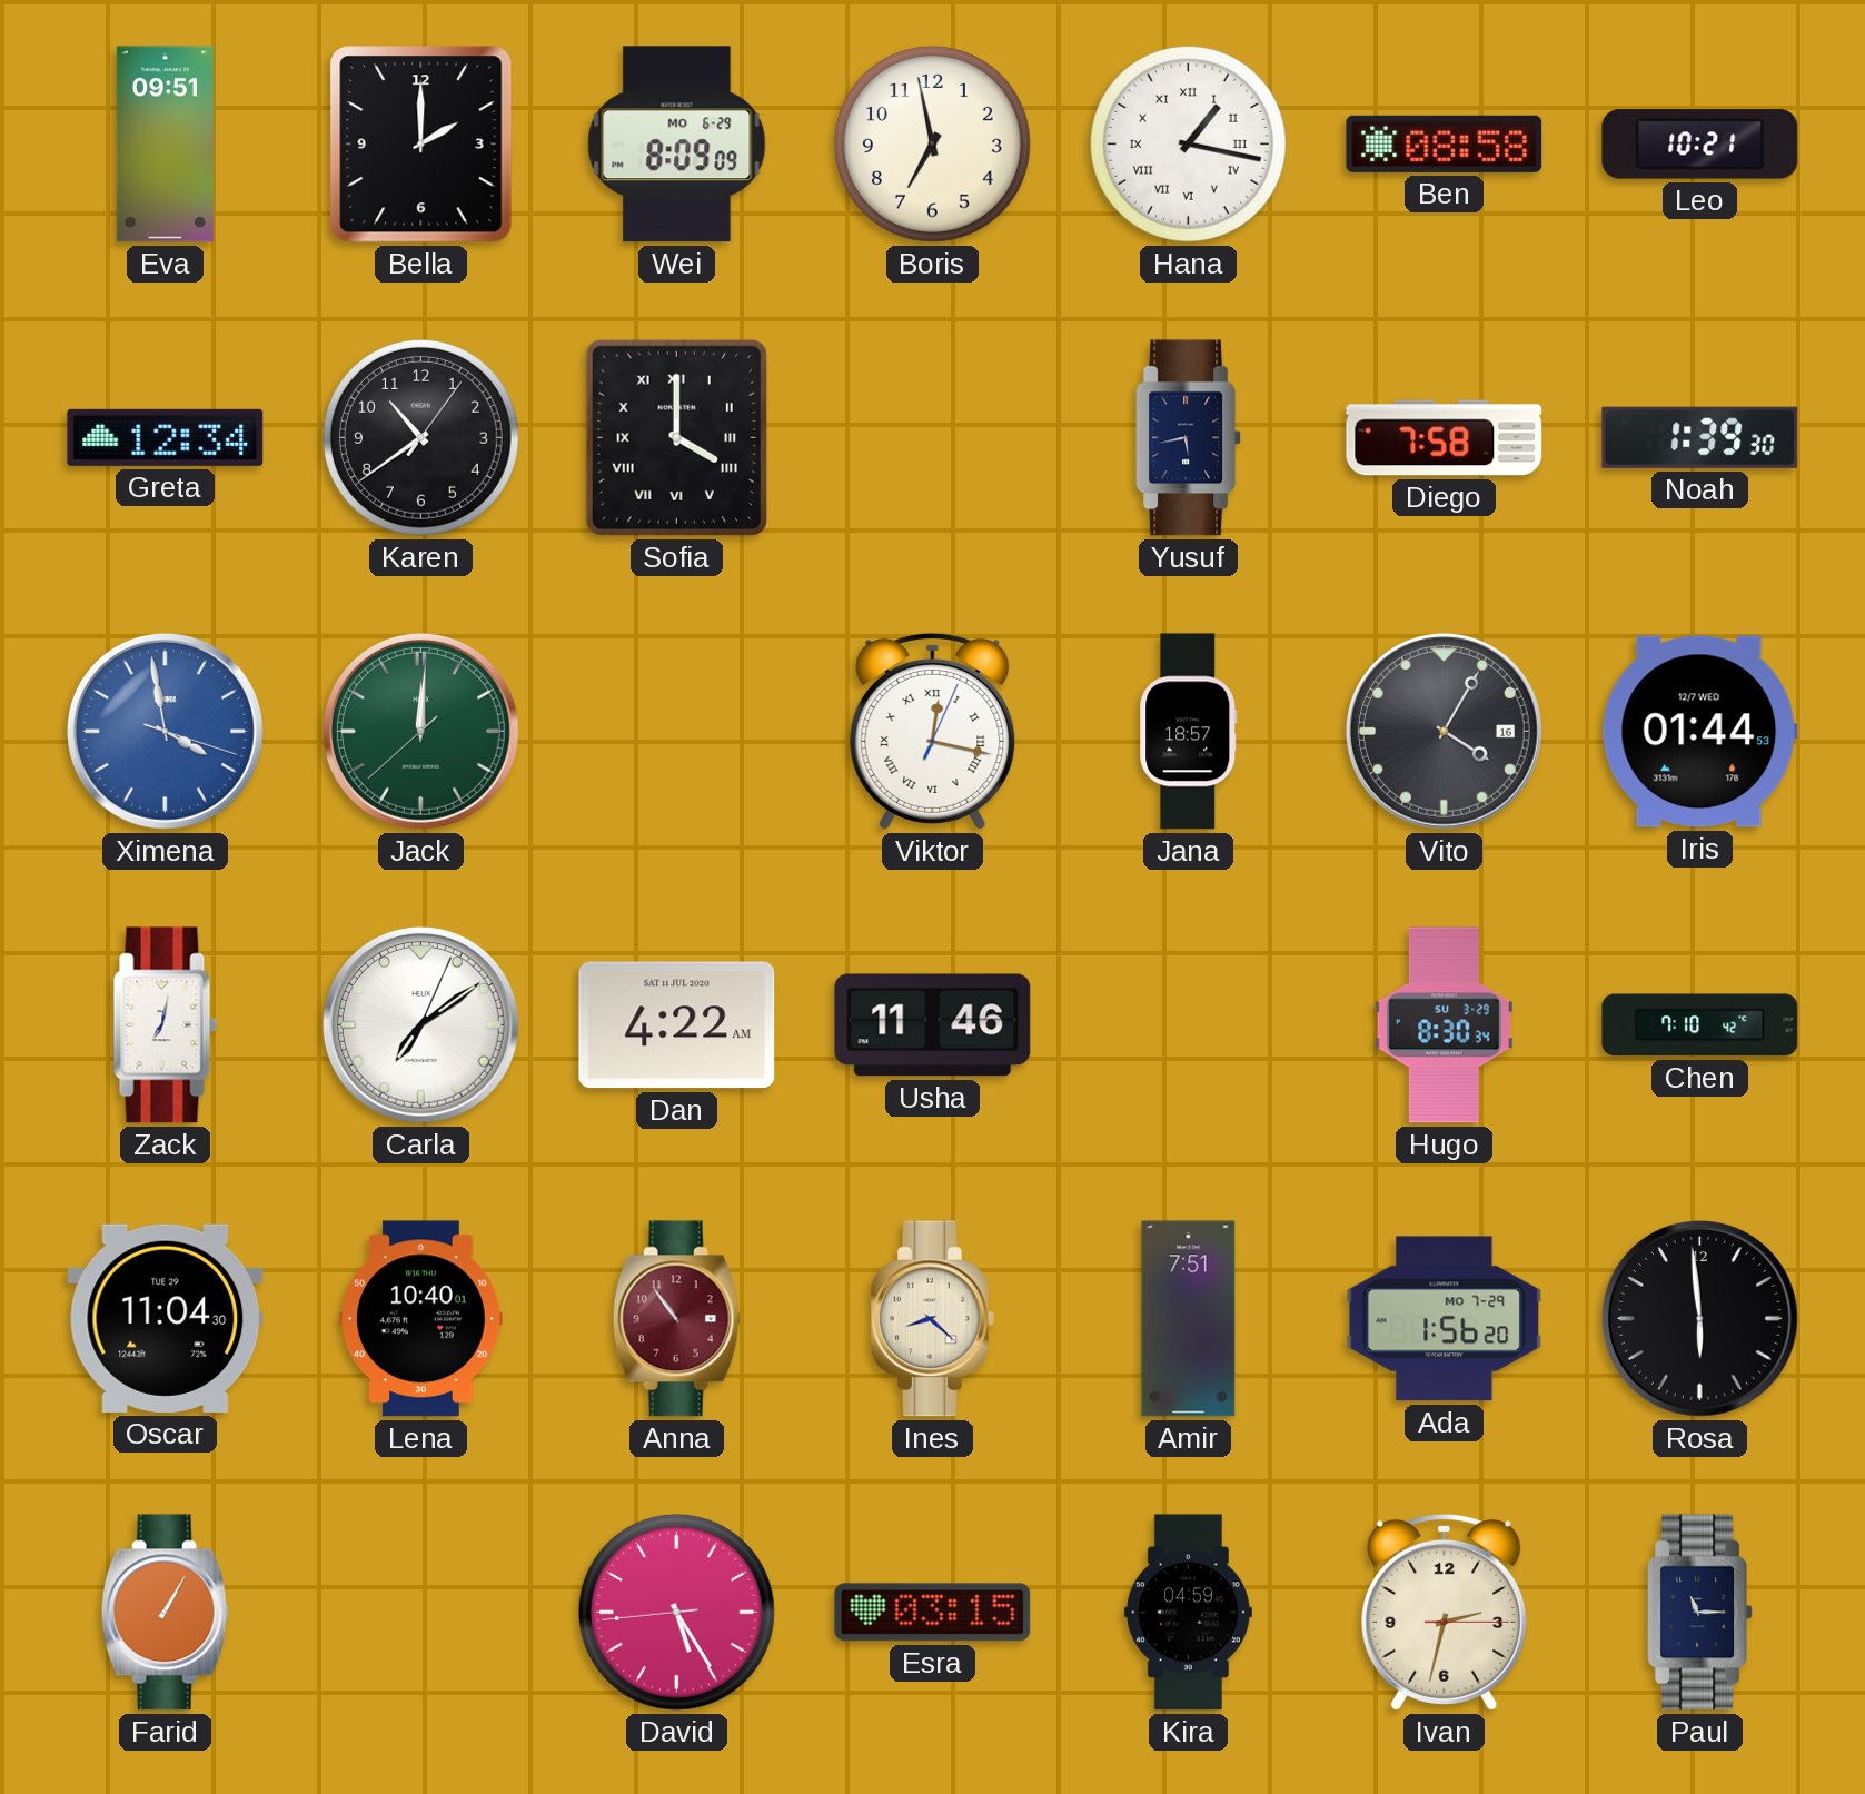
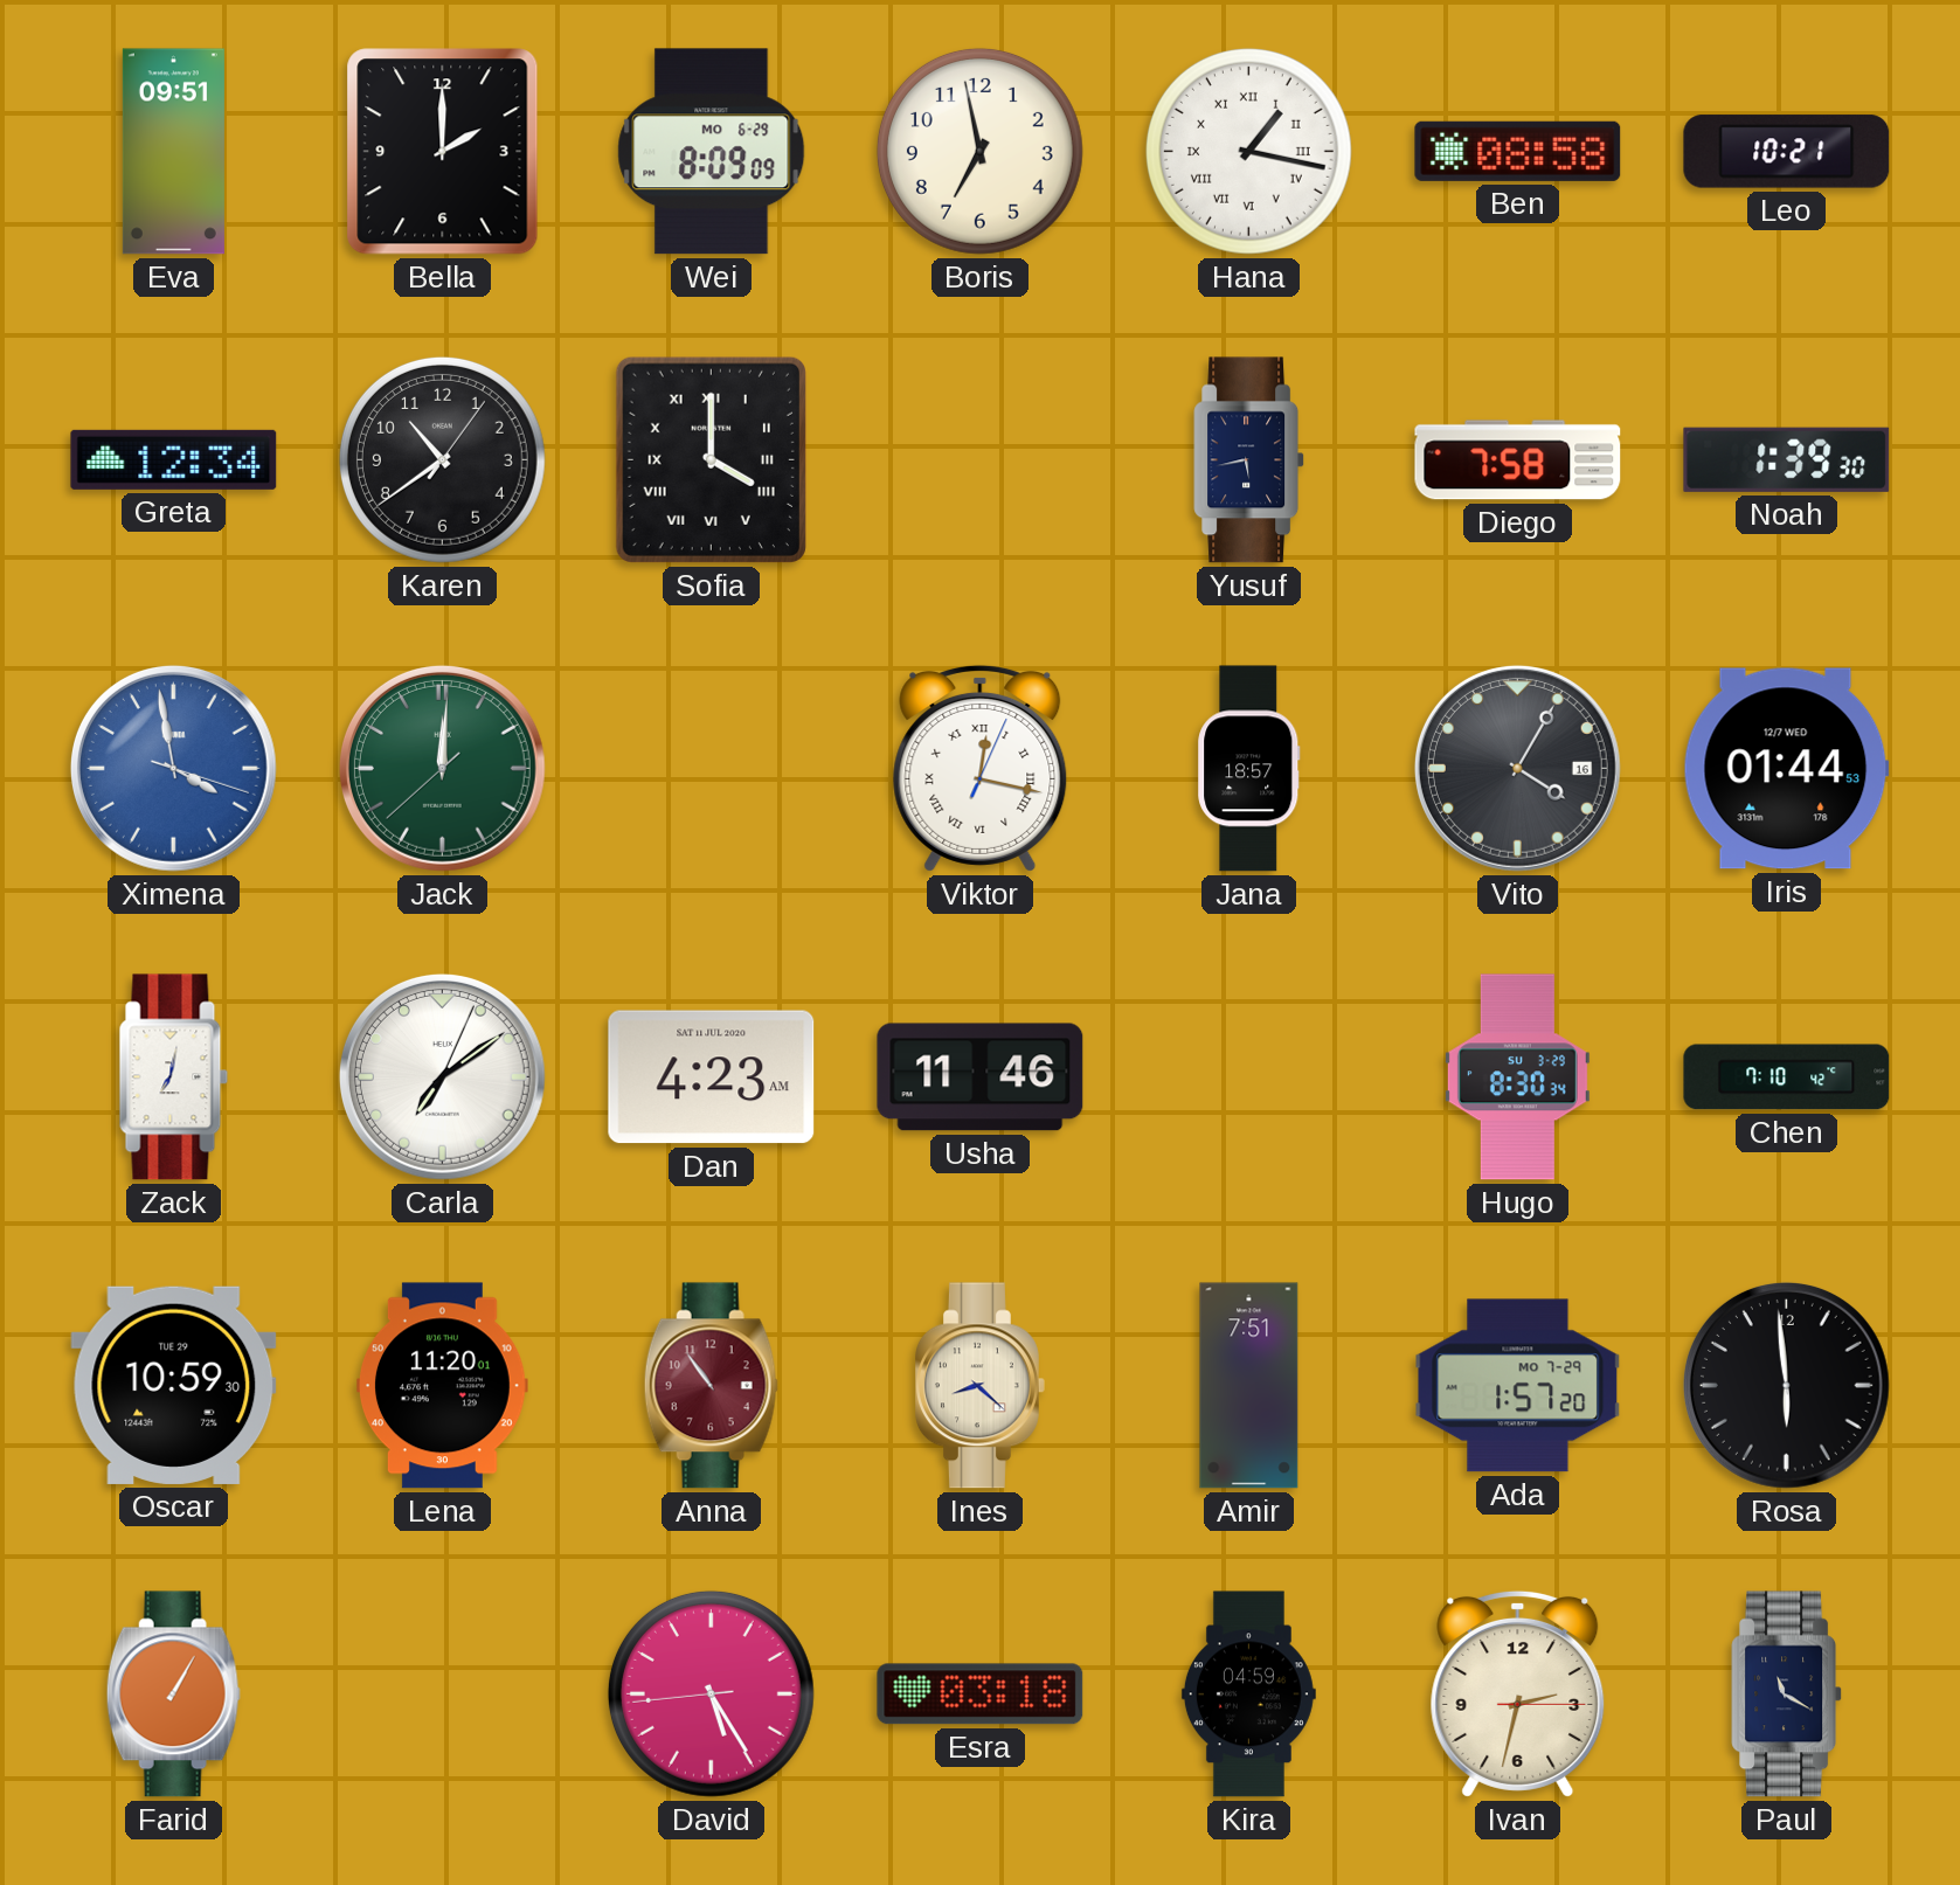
Dan: 4:22 -> 4:23 (712, 1077)
Oscar: 11:04 -> 10:59 (174, 1385)
Lena: 10:40 -> 11:20 (443, 1386)
Ada: 1:56 -> 1:57 (1518, 1386)
Esra: 03:15 -> 03:18 (981, 1695)
Paul: 11:15 -> 11:20 (1787, 1695)
